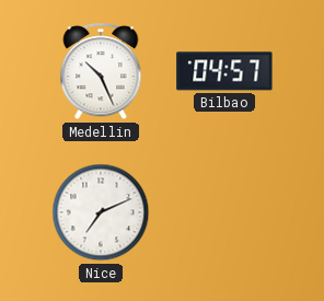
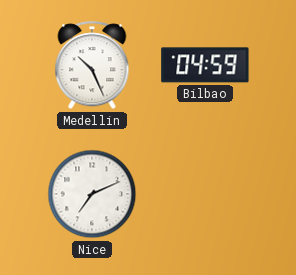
Bilbao: 04:57 -> 04:59 (205, 65)
